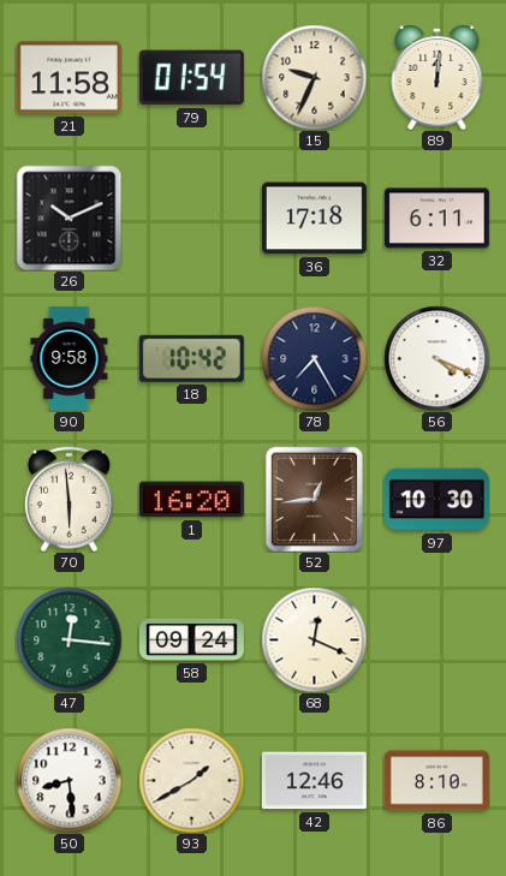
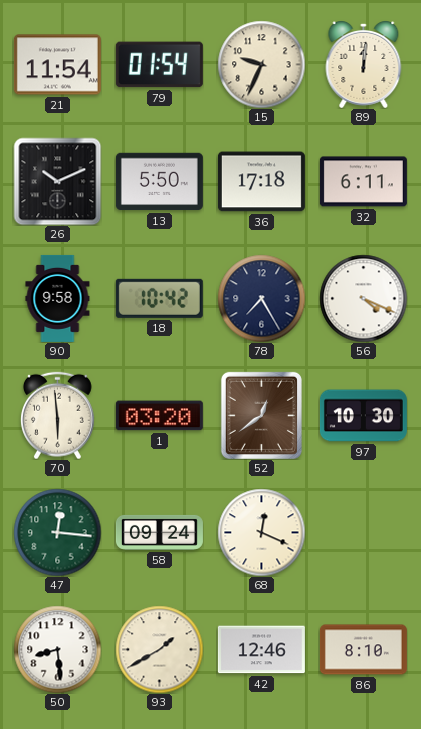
21: 11:58 -> 11:54 (57, 65)
13: none -> 5:50 (159, 182)
1: 16:20 -> 03:20 (159, 416)
52: 12:44 -> 12:39 (261, 415)
